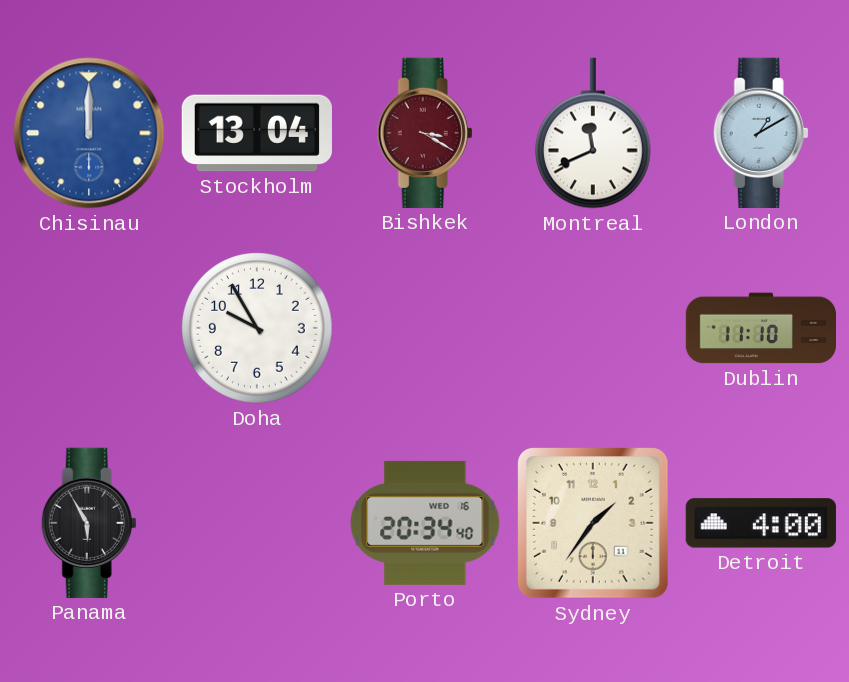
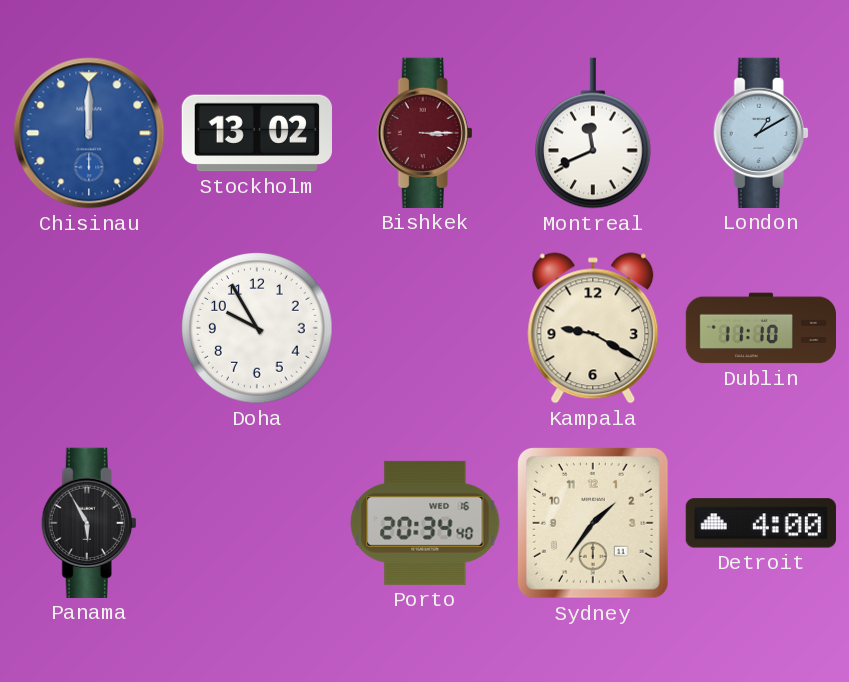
Stockholm: 13:04 -> 13:02 (257, 133)
Bishkek: 3:20 -> 3:15 (425, 133)
Kampala: none -> 9:20 (593, 328)
